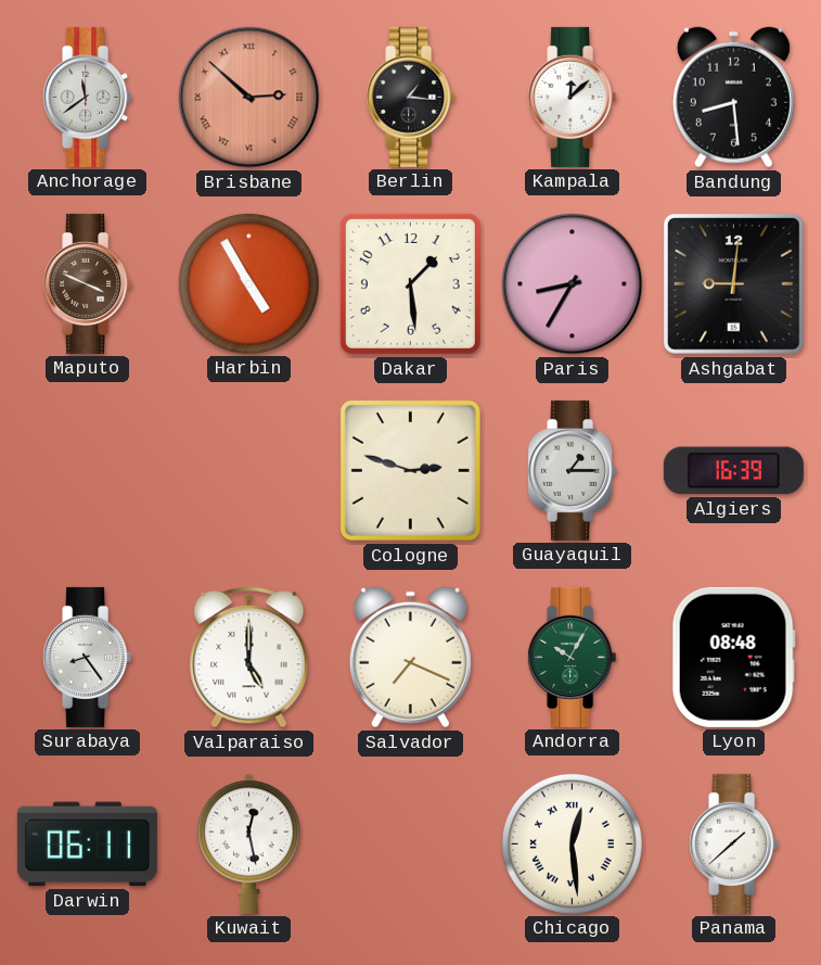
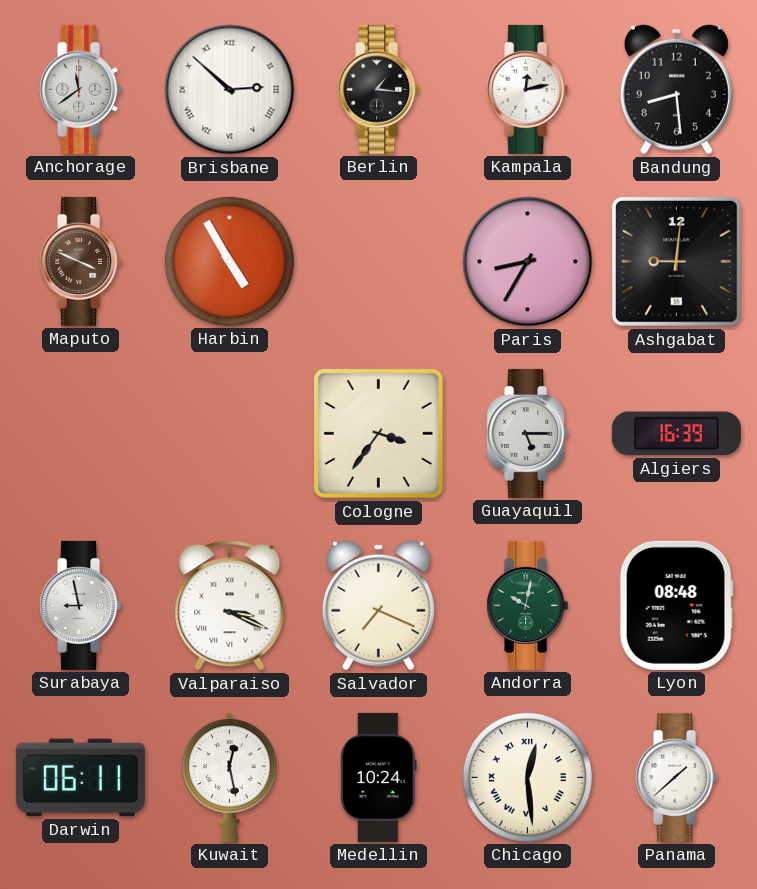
Brisbane dial: salmon -> white (230, 90)
Kampala: 12:08 -> 12:13 (528, 89)
Dakar: 1:29 -> none (410, 283)
Cologne: 2:48 -> 3:36 (378, 433)
Guayaquil: 1:15 -> 5:15 (528, 433)
Surabaya: 8:24 -> 8:58 (81, 605)
Valparaiso: 5:00 -> 3:19 (230, 606)
Andorra: 10:05 -> 10:02 (528, 605)
Medellin: none -> 10:24 (378, 777)
